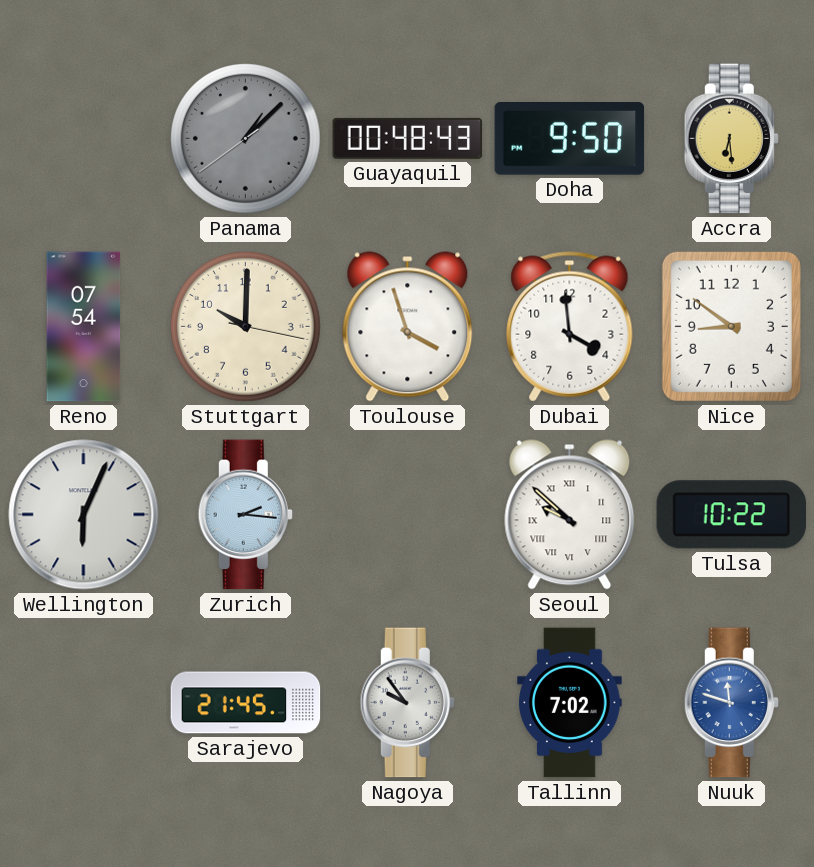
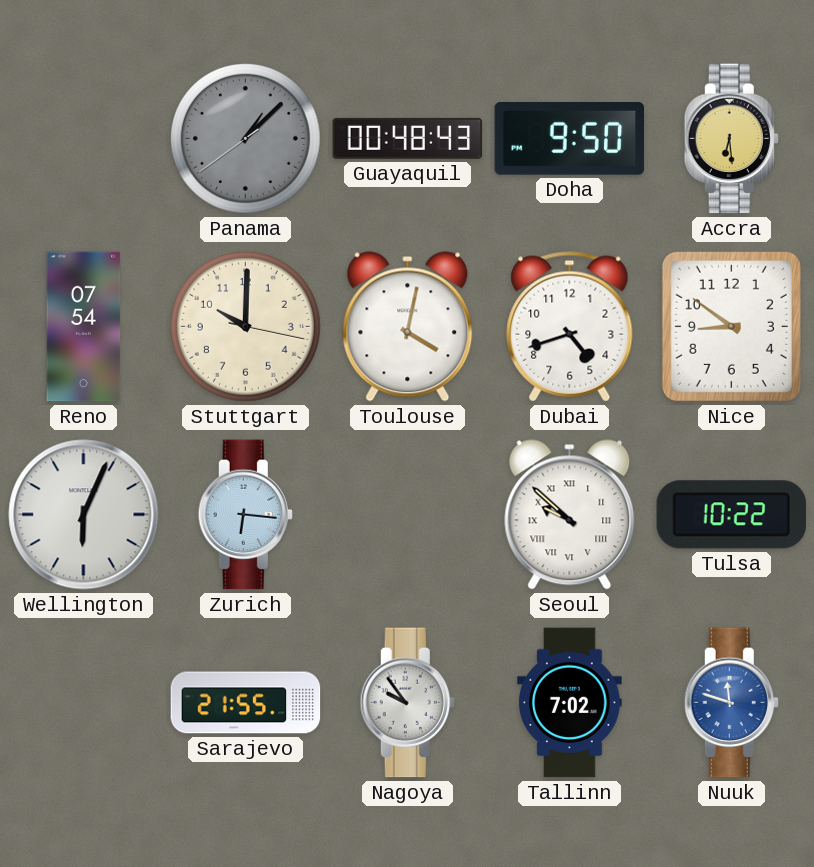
Toulouse: 3:57 -> 4:02 (408, 327)
Dubai: 3:59 -> 4:42 (570, 327)
Zurich: 2:16 -> 6:16 (245, 515)
Sarajevo: 21:45 -> 21:55 (246, 703)
